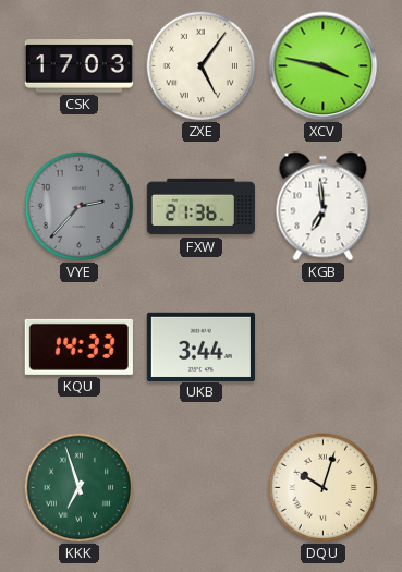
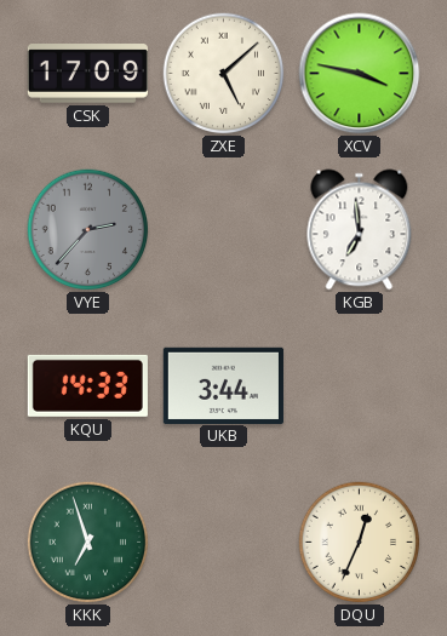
CSK: 17:03 -> 17:09 (87, 74)
ZXE: 5:06 -> 5:08 (224, 74)
FXW: 21:36 -> none (200, 207)
DQU: 10:03 -> 12:34 (360, 543)
